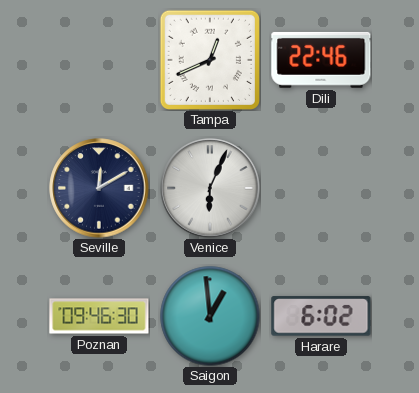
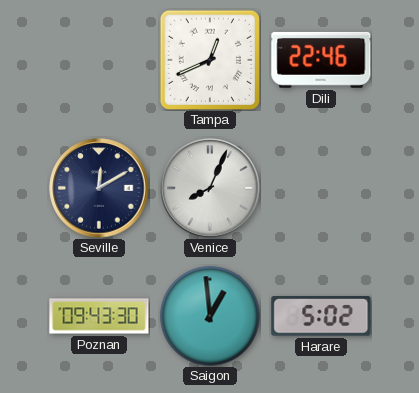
Venice: 6:04 -> 8:04 (210, 188)
Poznan: 09:46 -> 09:43 (99, 316)
Harare: 6:02 -> 5:02 (321, 316)
